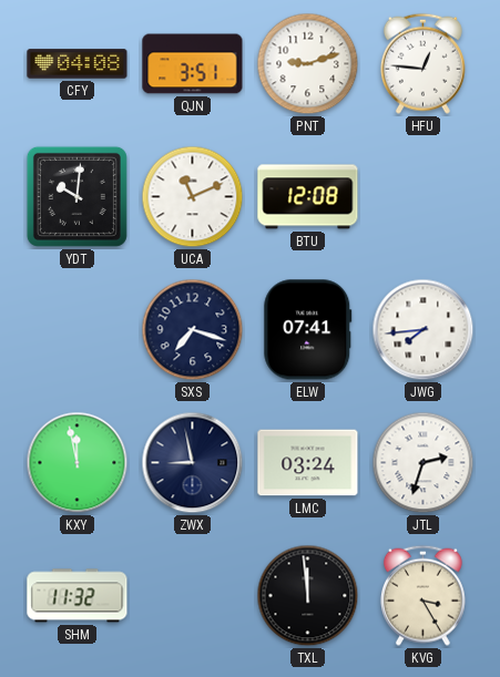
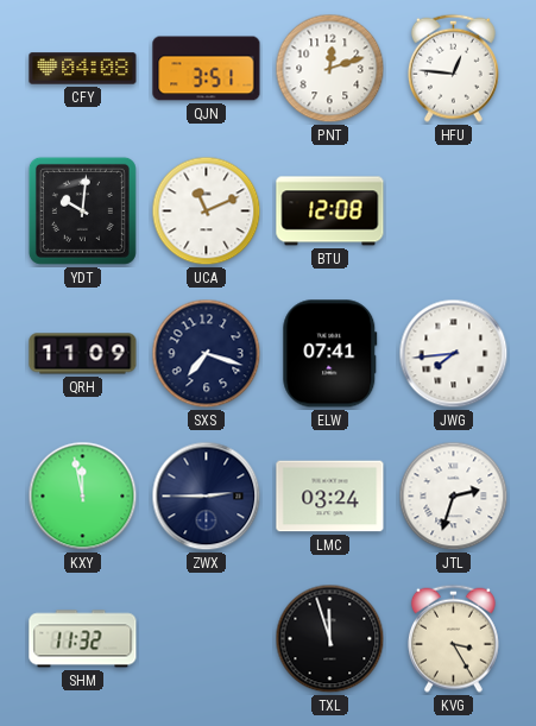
PNT: 9:12 -> 12:12 (330, 69)
QRH: none -> 11:09 (83, 354)
ZWX: 8:58 -> 2:45 (207, 497)
TXL: 11:59 -> 11:57 (330, 639)
